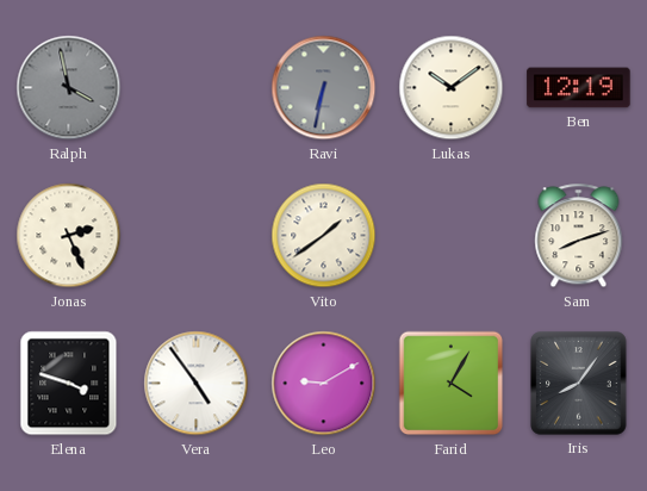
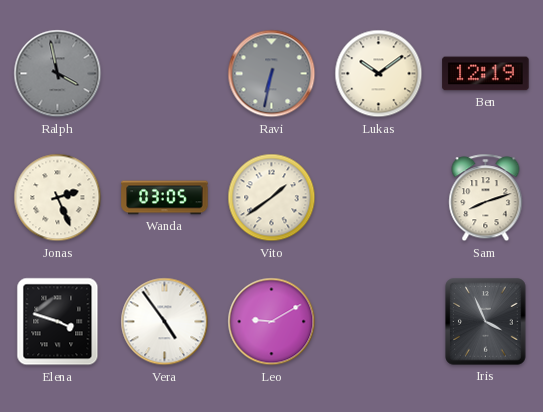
Wanda: none -> 03:05 (165, 198)
Farid: 4:05 -> none (452, 384)
Iris: 8:06 -> 3:56 (486, 322)
